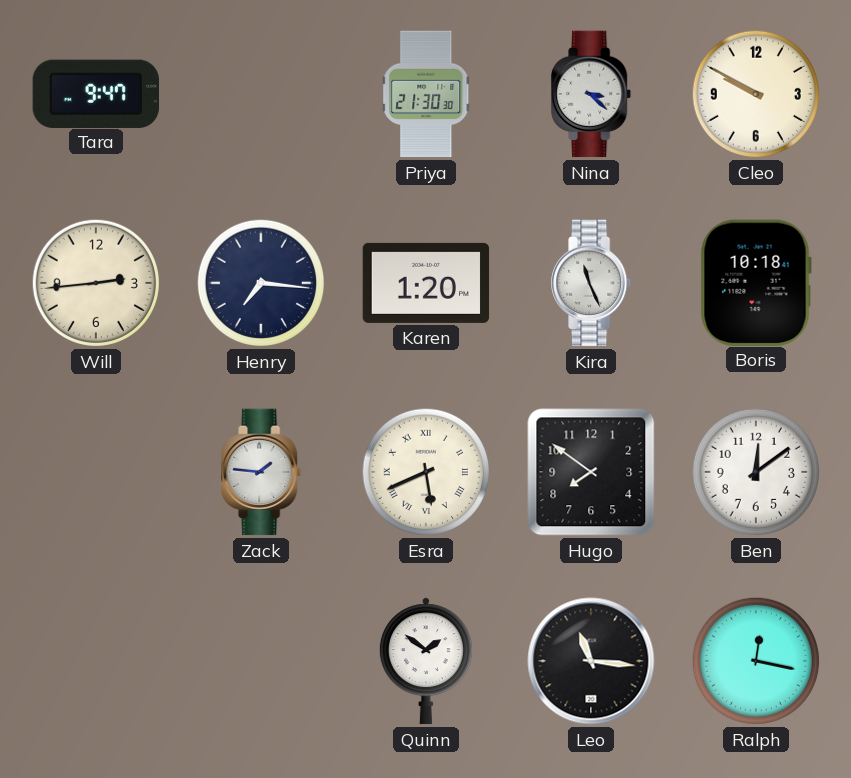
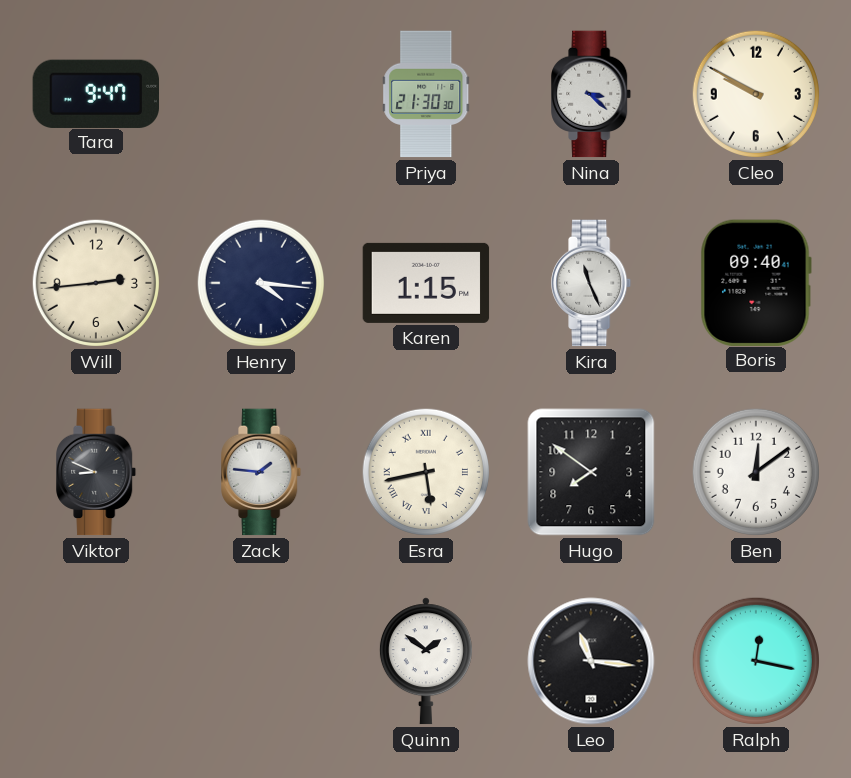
Henry: 7:16 -> 4:16 (261, 283)
Karen: 1:20 -> 1:15 (426, 283)
Boris: 10:18 -> 09:40 (756, 282)
Viktor: none -> 8:49 (97, 472)
Esra: 5:41 -> 5:43 (426, 472)
